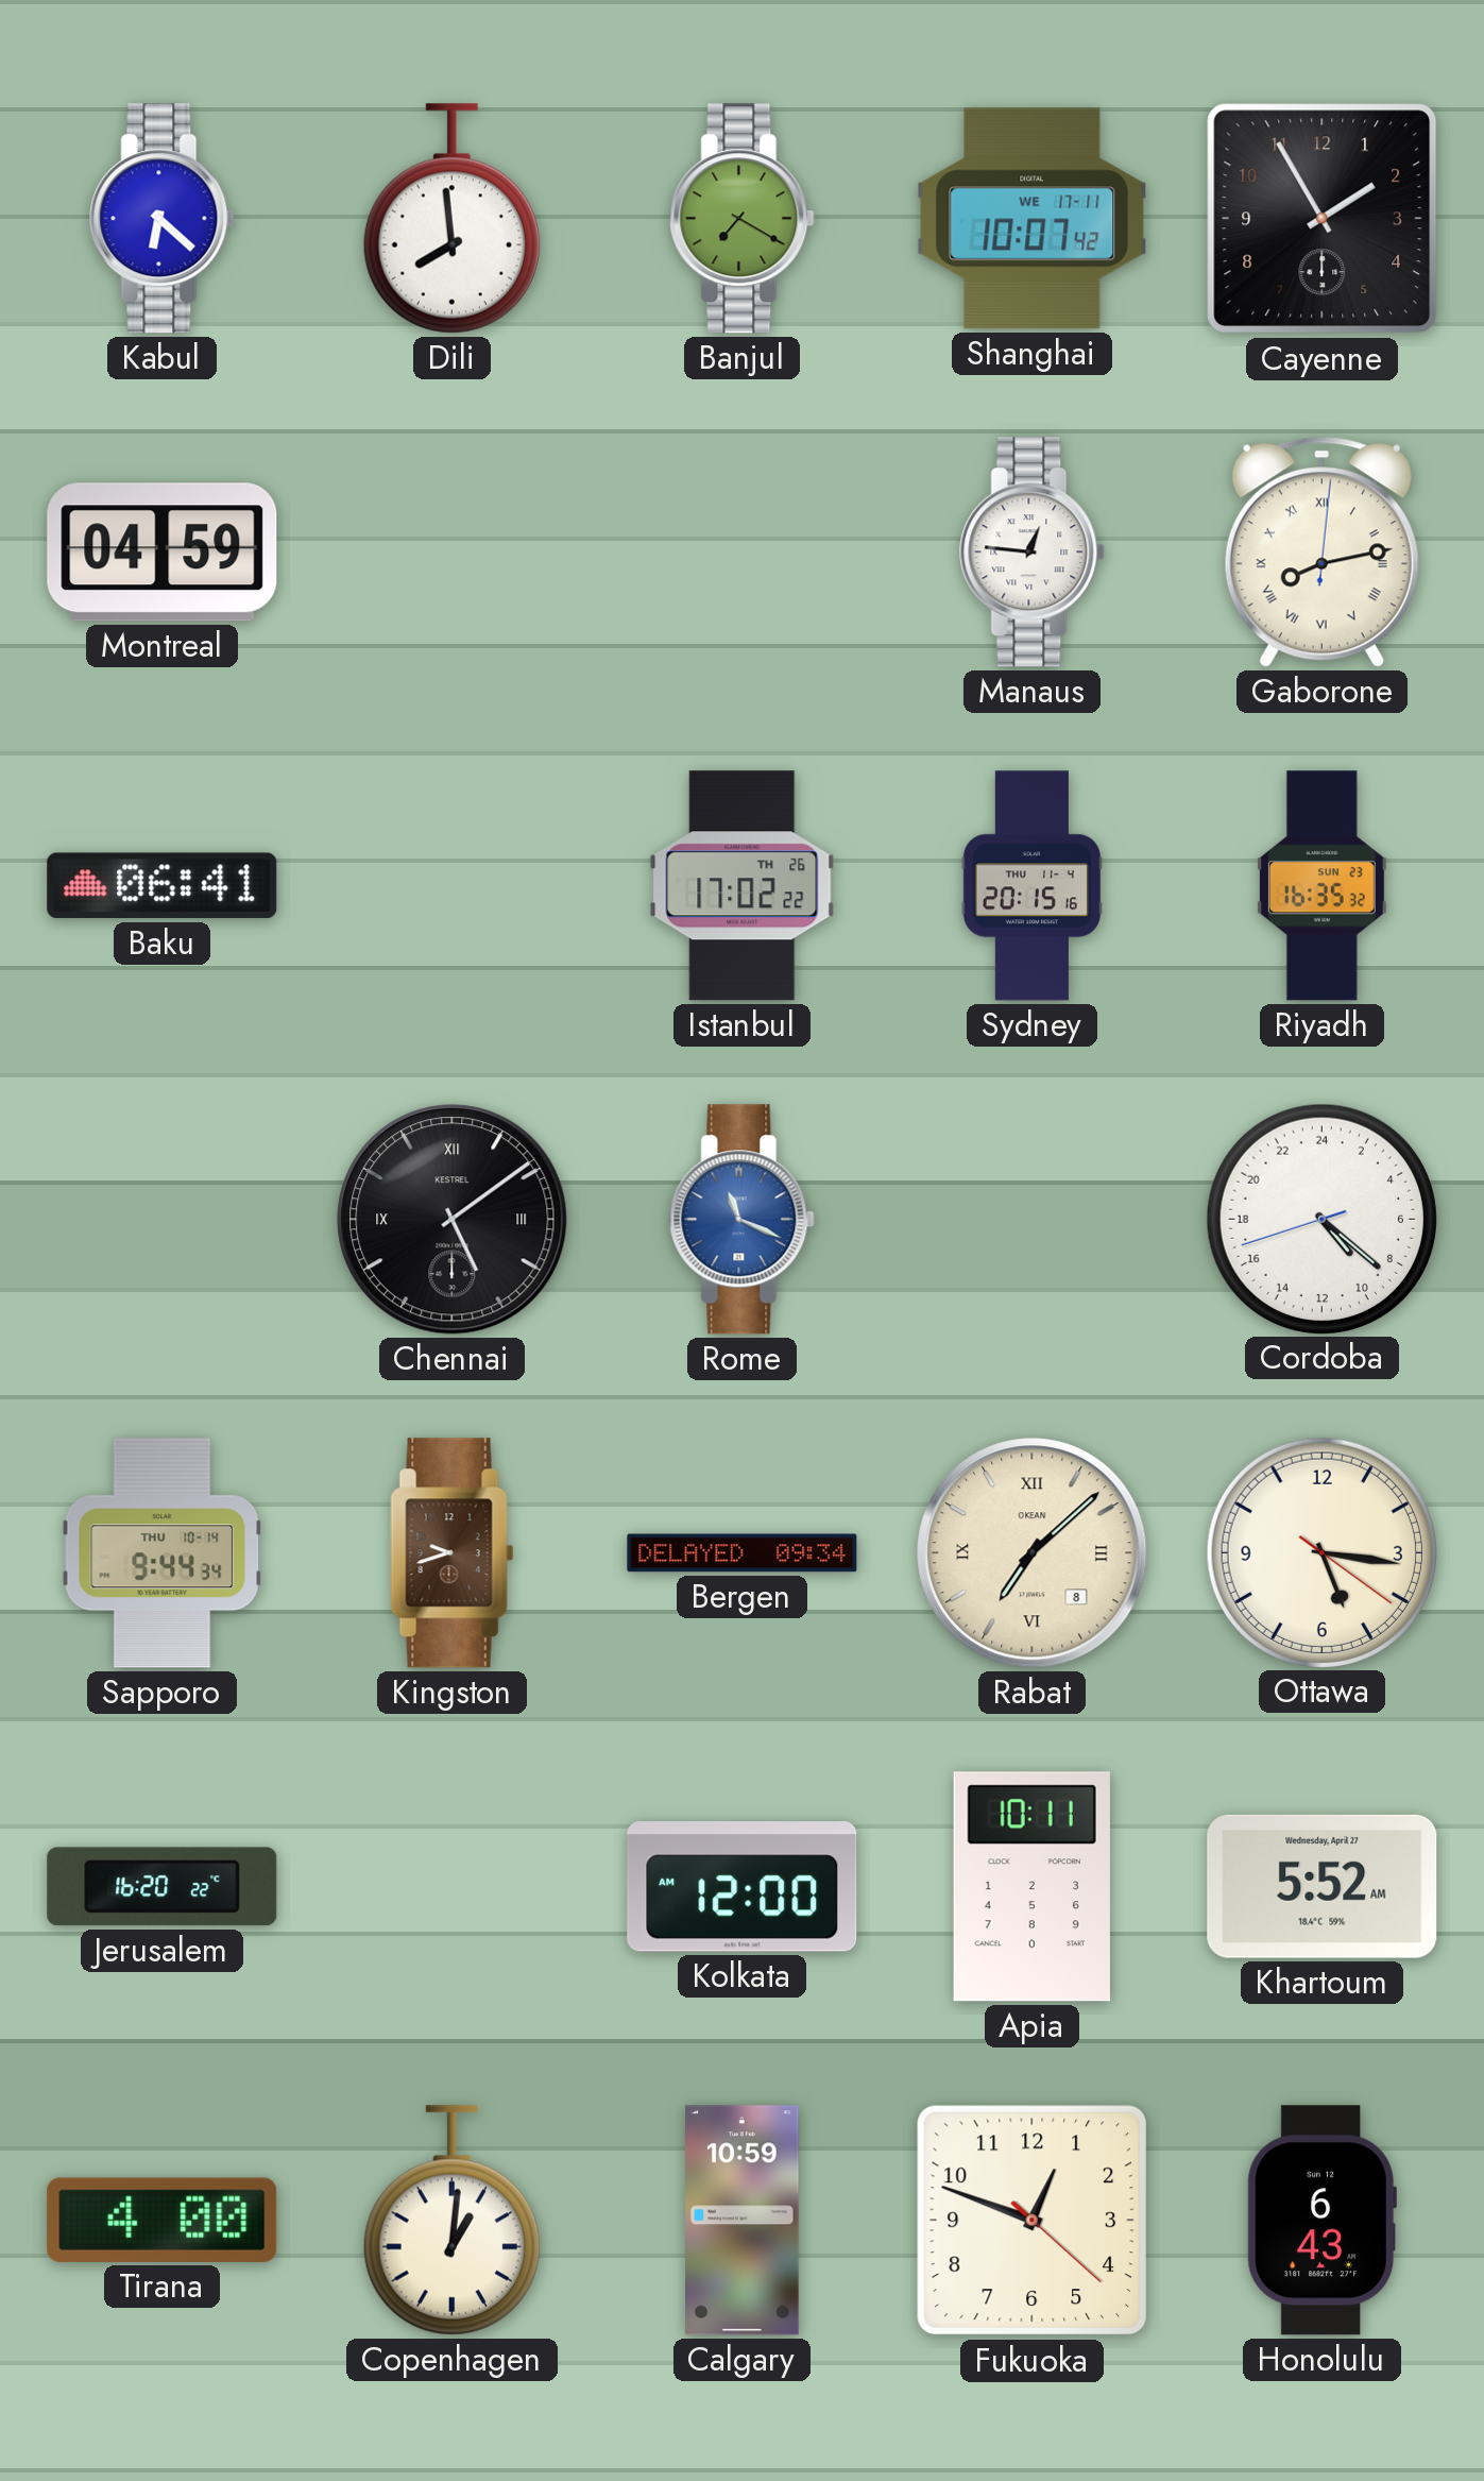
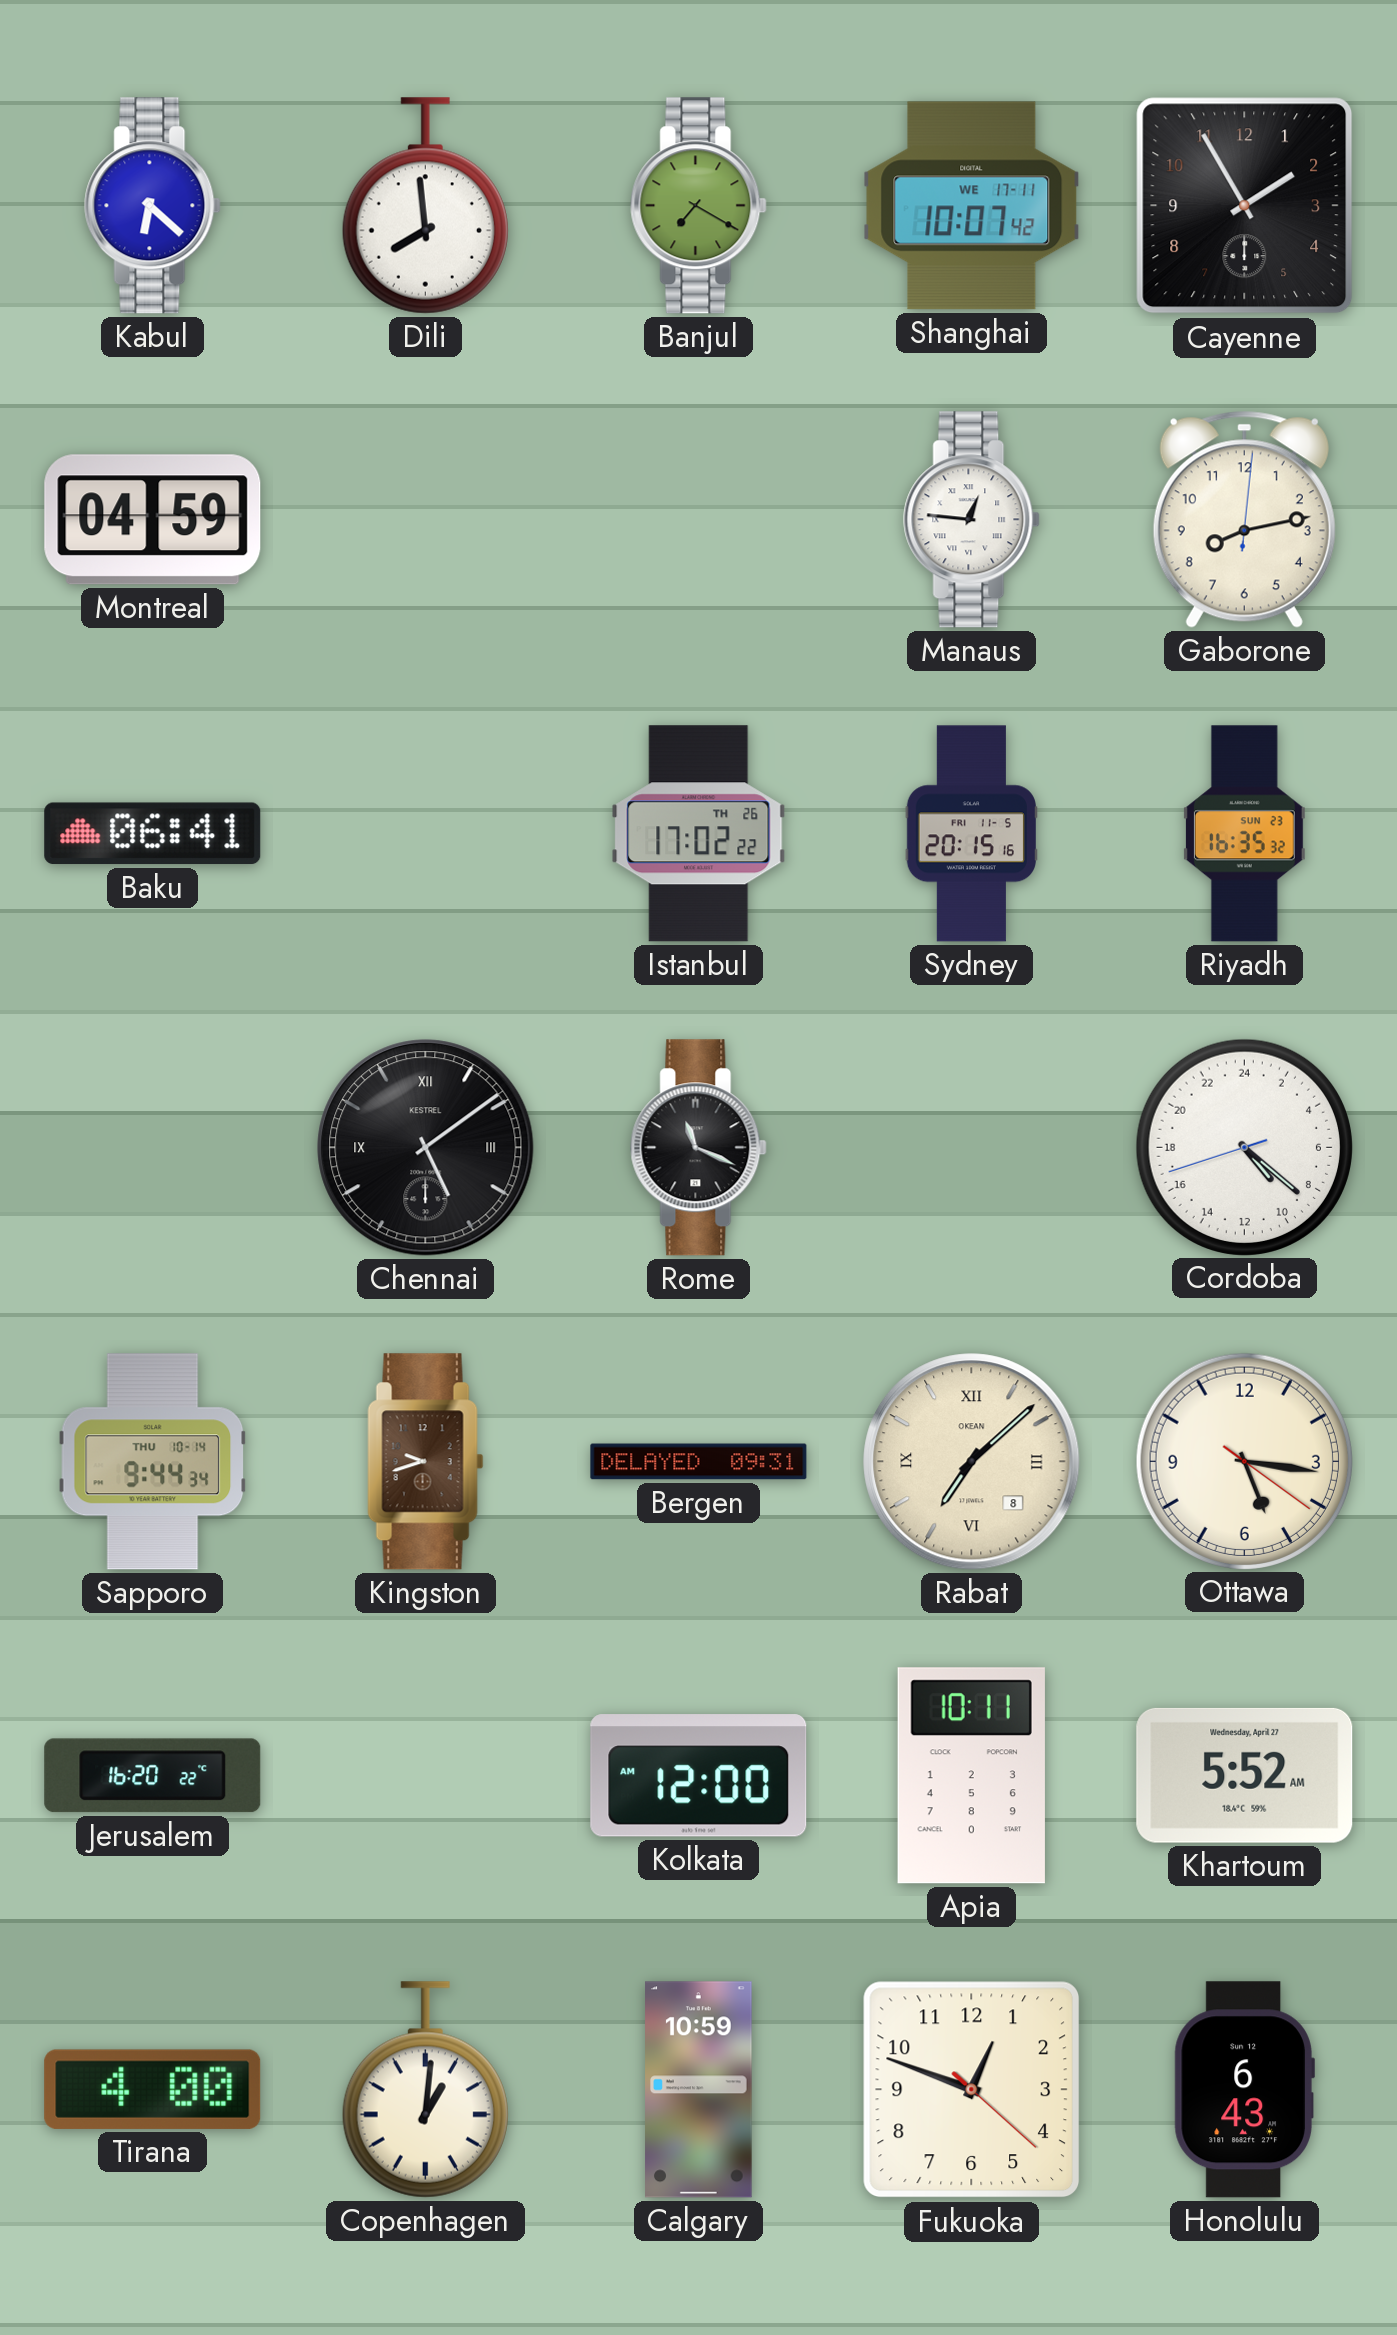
Gaborone numerals: Roman -> Arabic (1244, 519)
Sydney date: THU 11-4 -> FRI 11-5 (971, 834)
Rome dial: blue -> black (699, 1148)
Bergen: 09:34 -> 09:31 (699, 1462)
